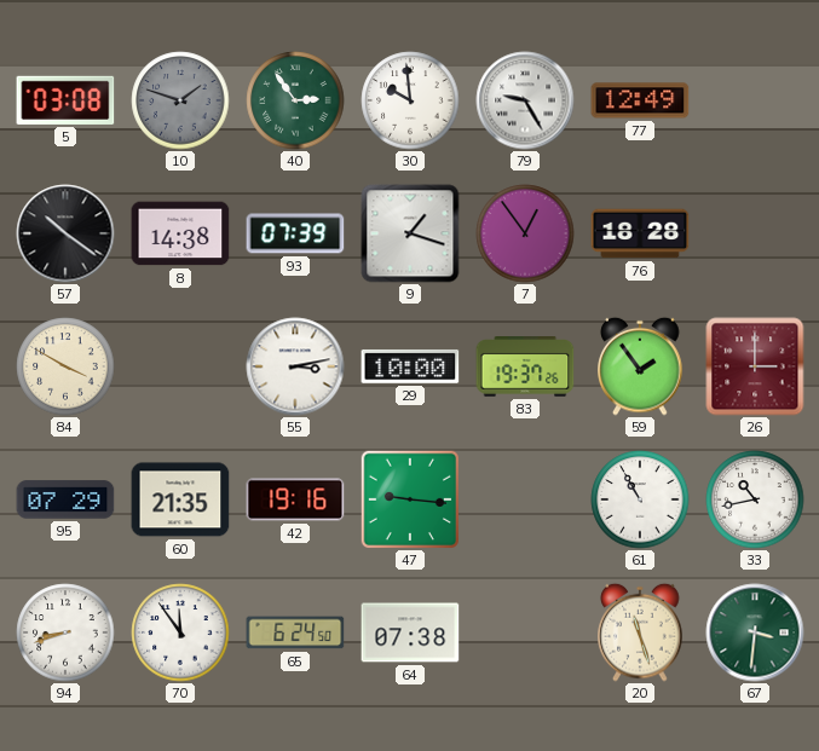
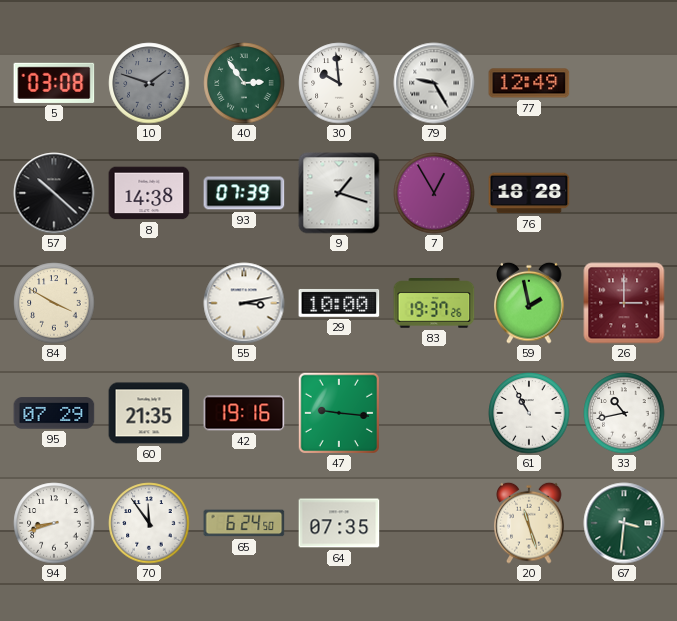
57: 10:21 -> 10:22 (54, 193)
7: 12:54 -> 12:55 (434, 193)
59: 1:54 -> 1:58 (529, 303)
64: 07:38 -> 07:35 (339, 523)
